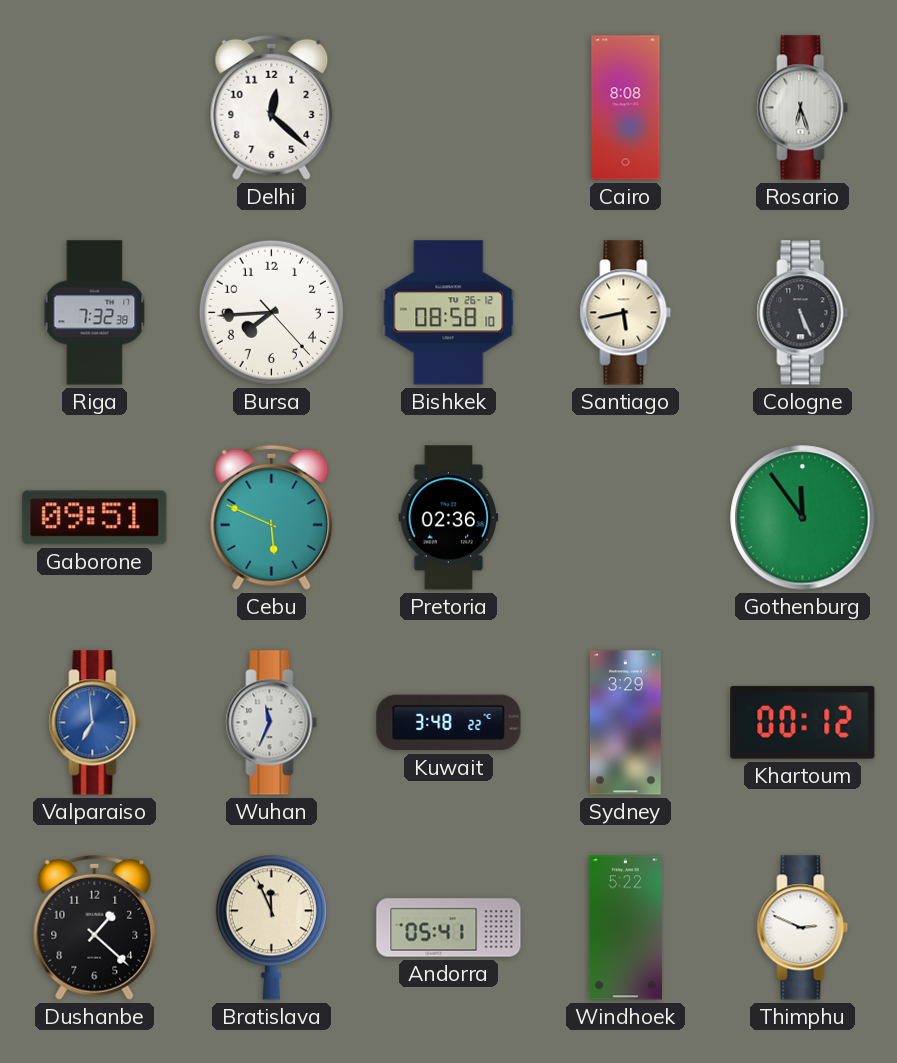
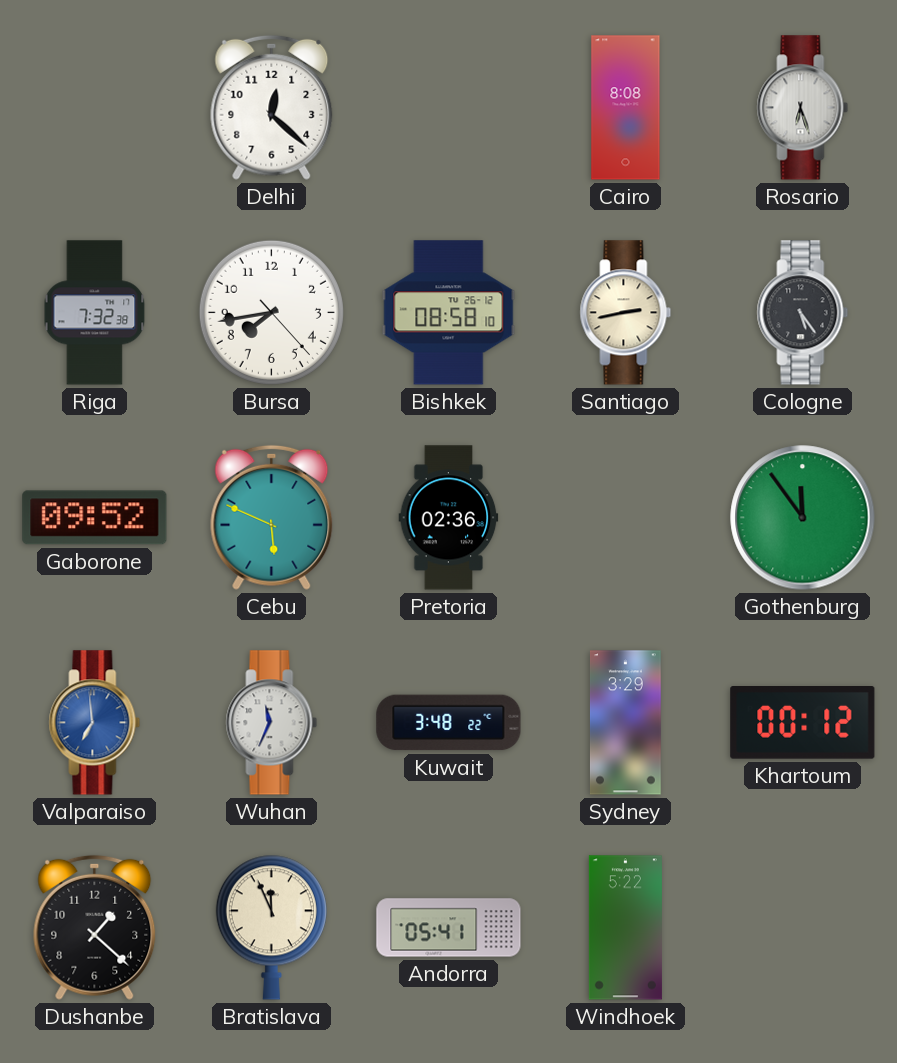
Bursa: 7:44 -> 7:43 (271, 312)
Santiago: 5:43 -> 2:43 (626, 313)
Cologne: 5:26 -> 5:24 (803, 313)
Gaborone: 09:51 -> 09:52 (95, 518)
Thimphu: 2:49 -> none (803, 928)
